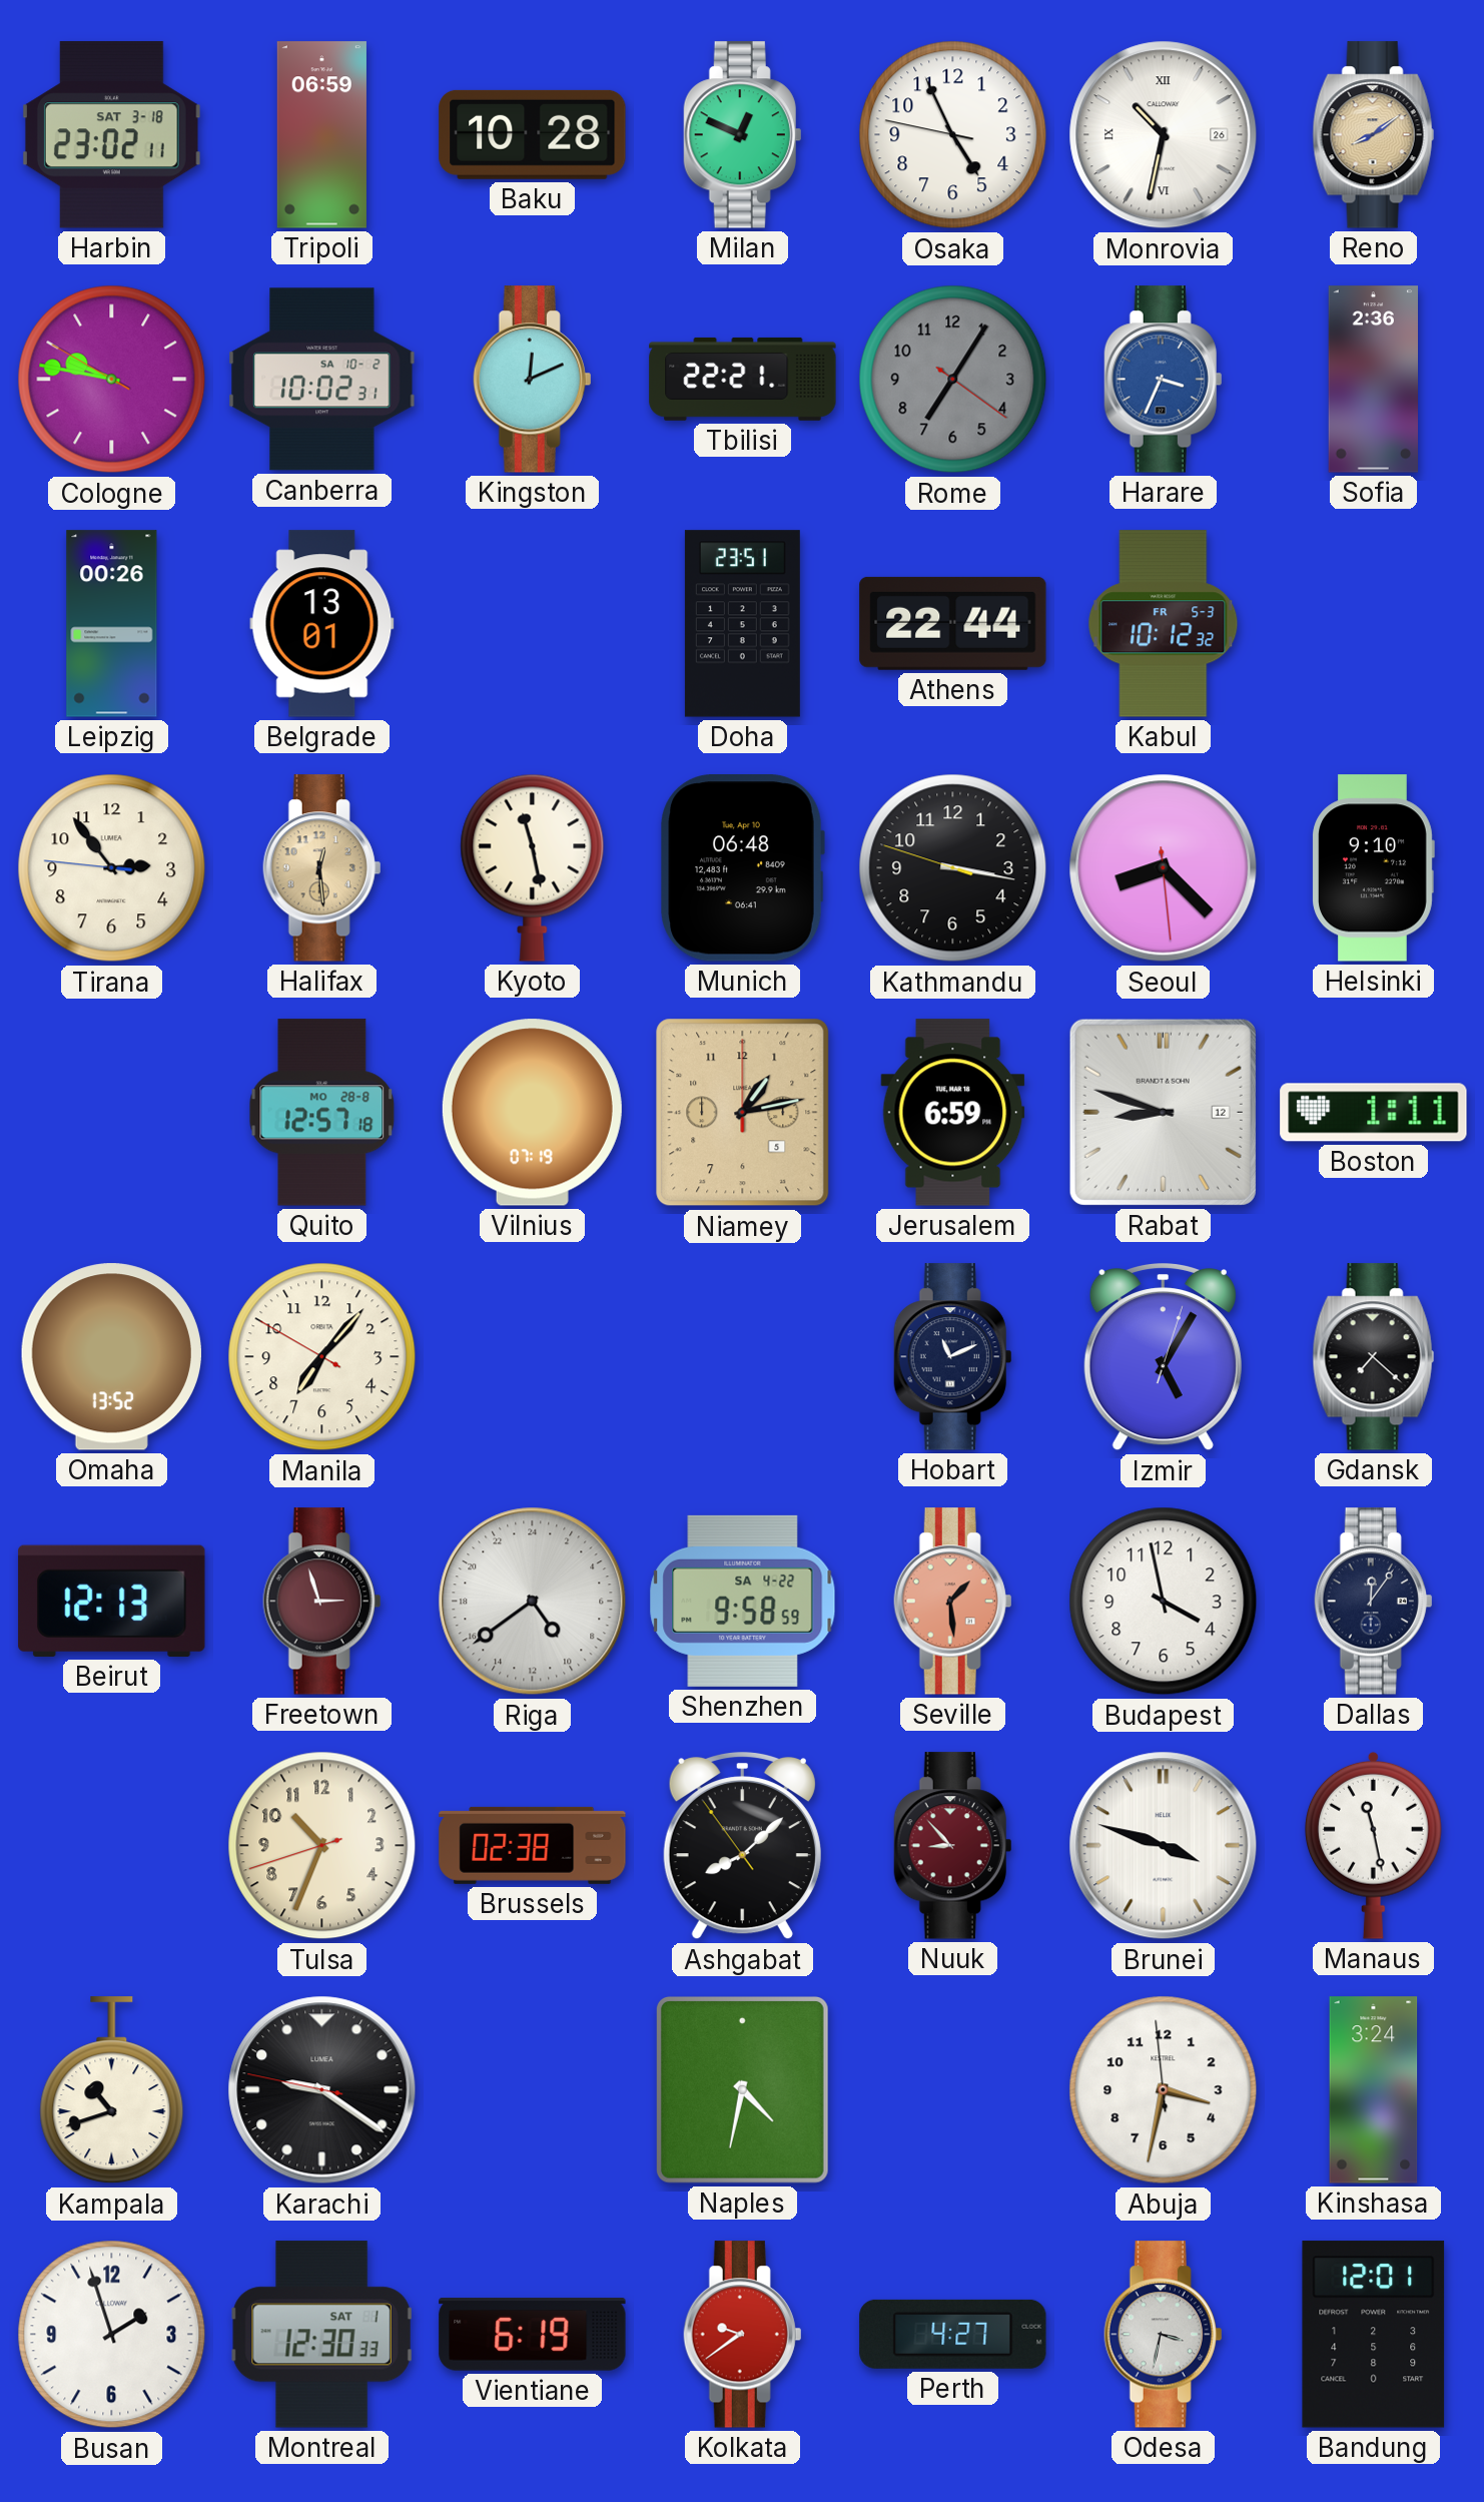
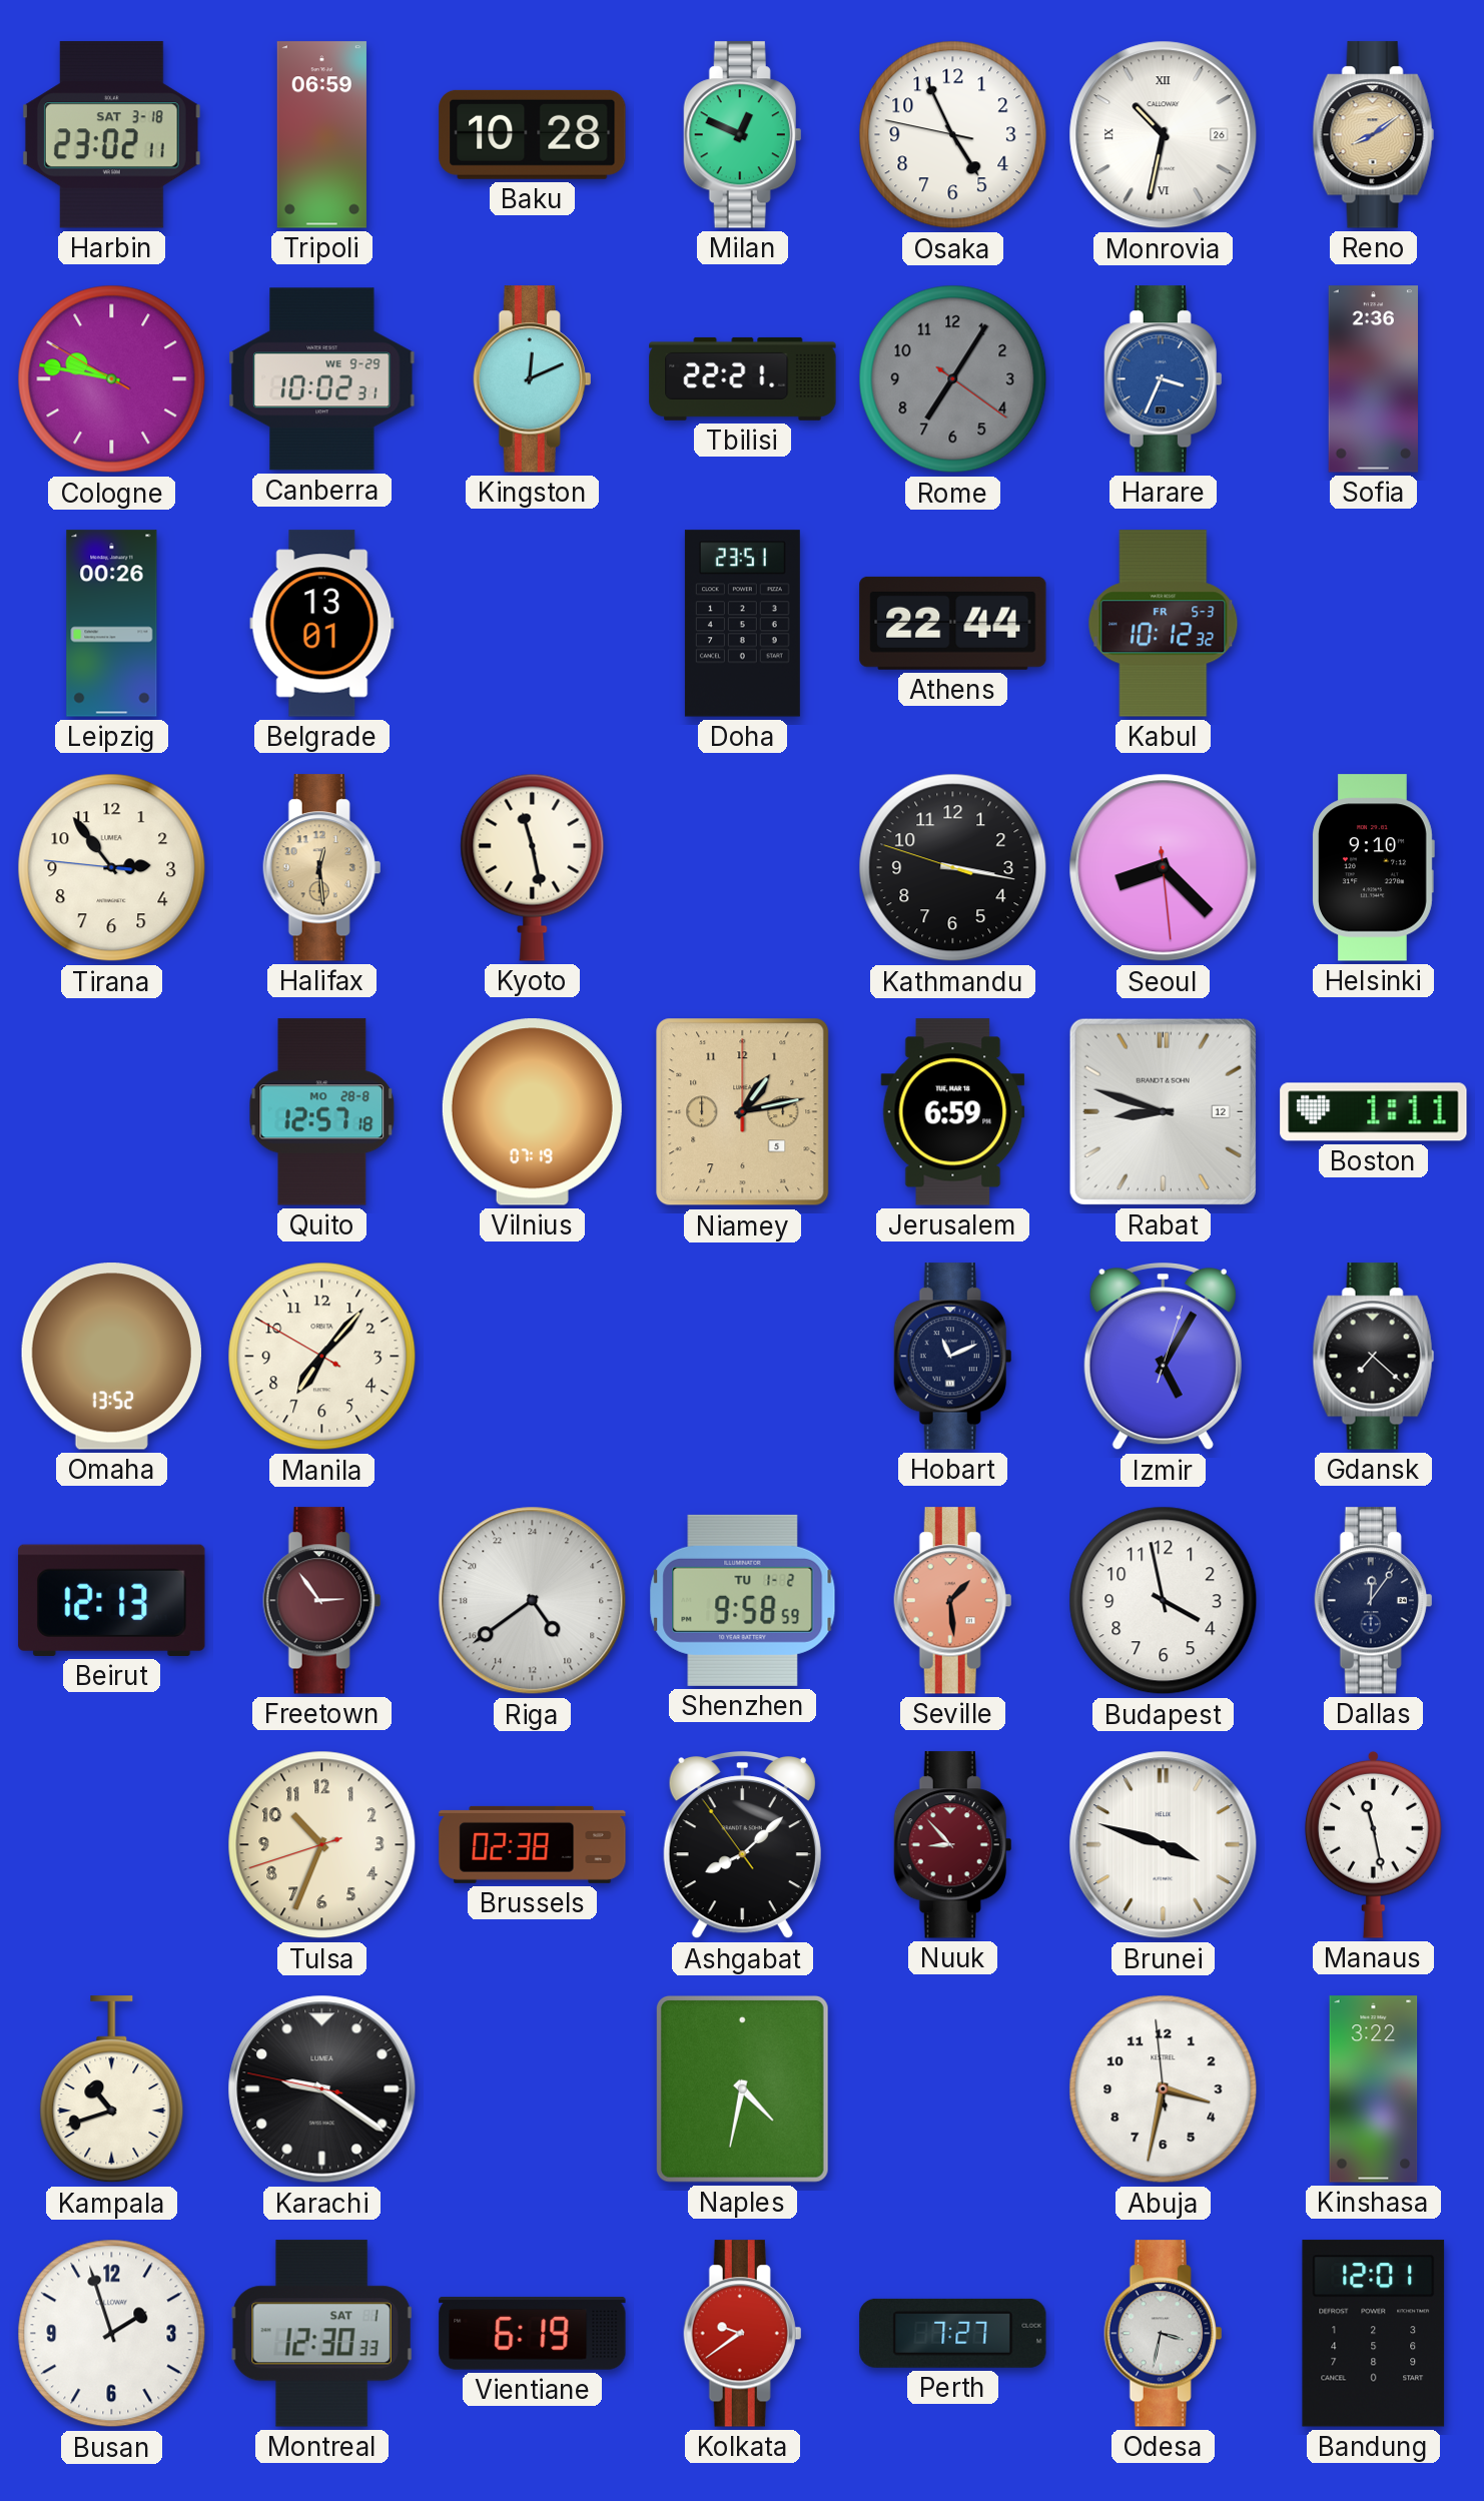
Canberra date: SA 10-2 -> WE 9-29 (322, 379)
Munich: 06:48 -> none (742, 868)
Freetown: 2:57 -> 2:54 (322, 1601)
Shenzhen date: SA 4-22 -> TU 1-2 (743, 1600)
Kinshasa: 3:24 -> 3:22 (1374, 2090)
Perth: 4:27 -> 7:27 (953, 2333)
